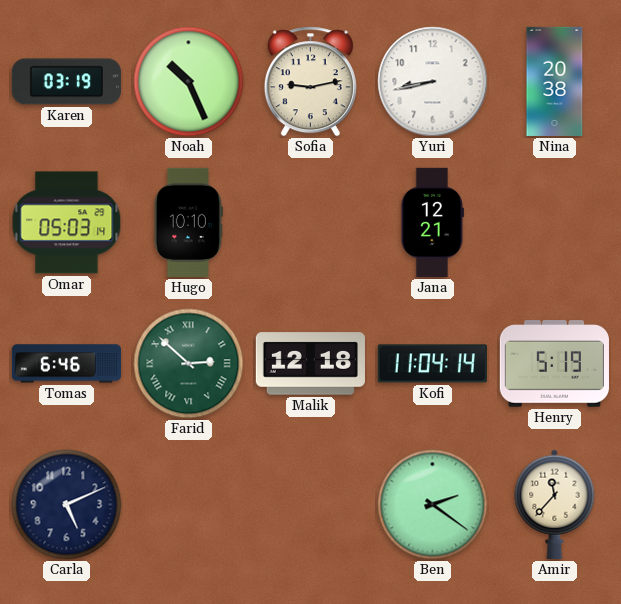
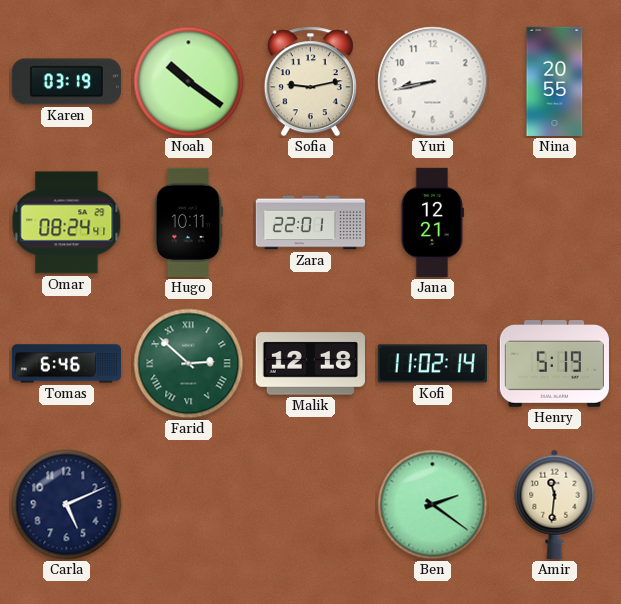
Noah: 10:26 -> 10:21 (189, 82)
Nina: 20:38 -> 20:55 (555, 81)
Omar: 05:03 -> 08:24 (67, 223)
Hugo: 10:10 -> 10:11 (188, 222)
Zara: none -> 22:01 (310, 223)
Kofi: 11:04 -> 11:02 (432, 364)
Amir: 11:37 -> 11:31 (555, 504)
